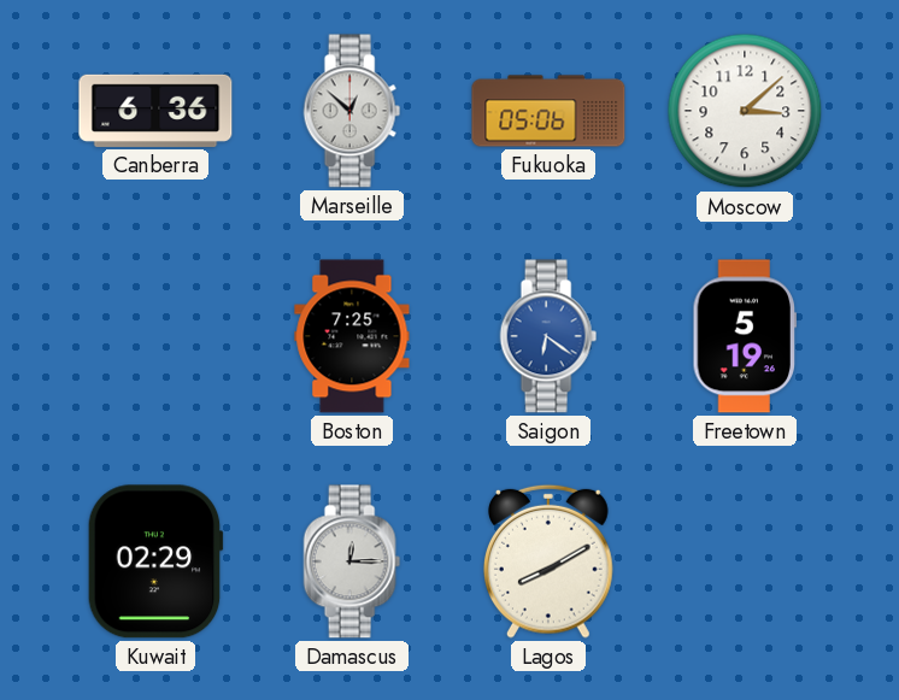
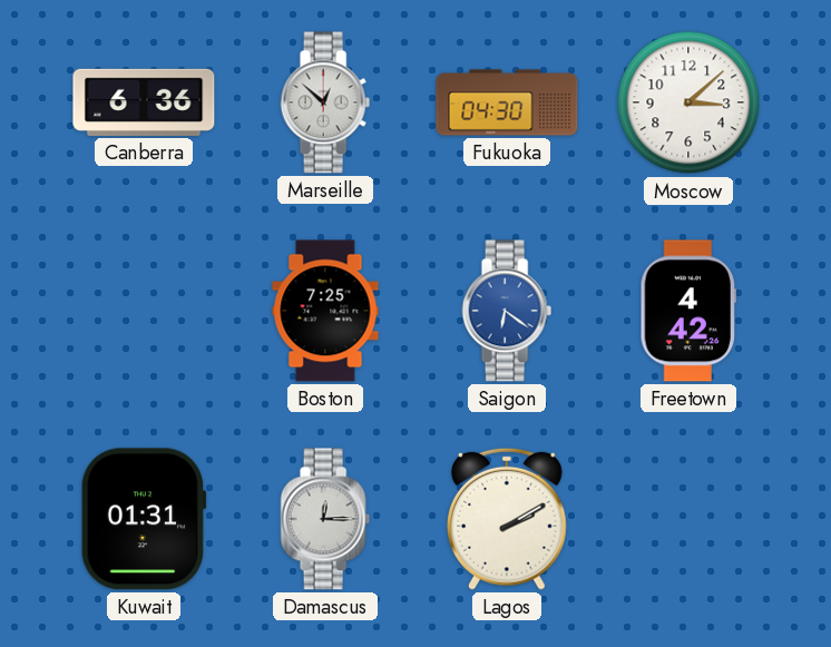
Fukuoka: 05:06 -> 04:30 (507, 102)
Freetown: 5:19 -> 4:42 (687, 311)
Kuwait: 02:29 -> 01:31 (144, 519)
Lagos: 8:10 -> 2:10 (508, 519)
